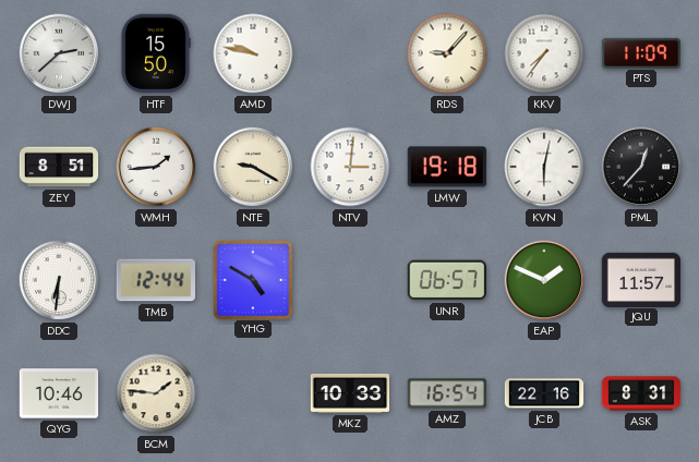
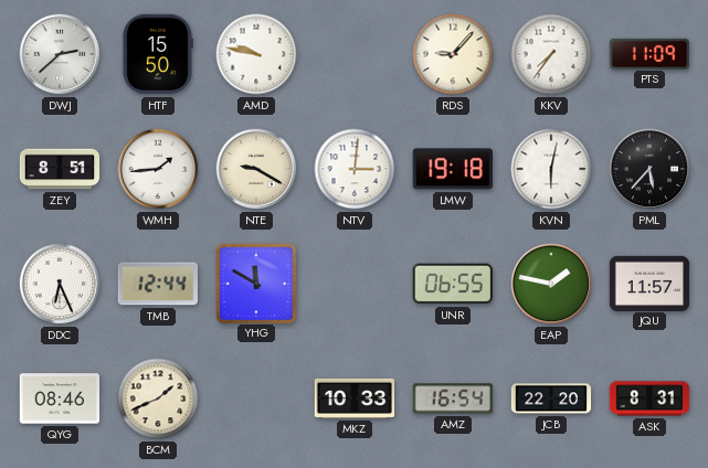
PML: 12:37 -> 5:37 (649, 169)
DDC: 6:31 -> 6:26 (60, 284)
YHG: 4:50 -> 11:50 (255, 283)
UNR: 06:57 -> 06:55 (453, 284)
EAP: 1:49 -> 1:47 (551, 284)
QYG: 10:46 -> 08:46 (60, 398)
BCM: 1:46 -> 1:41 (158, 398)
JCB: 22:16 -> 22:20 (551, 398)
